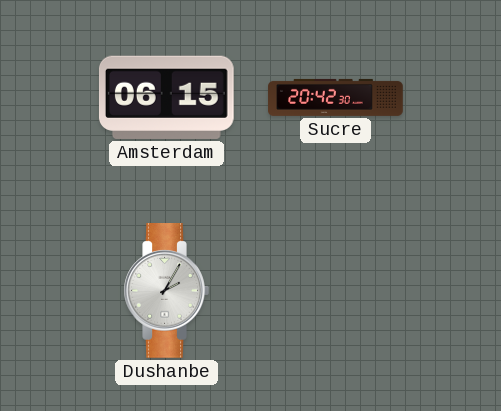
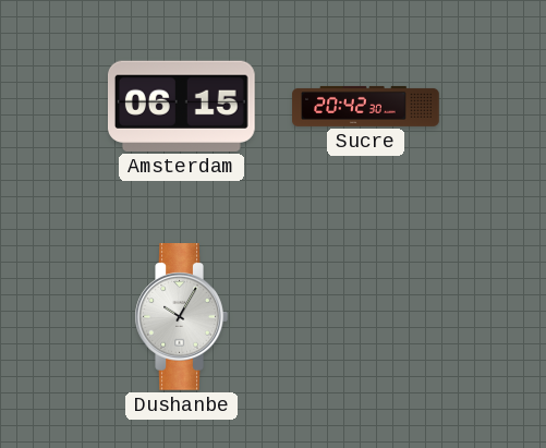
Dushanbe: 2:05 -> 10:05 (181, 317)
